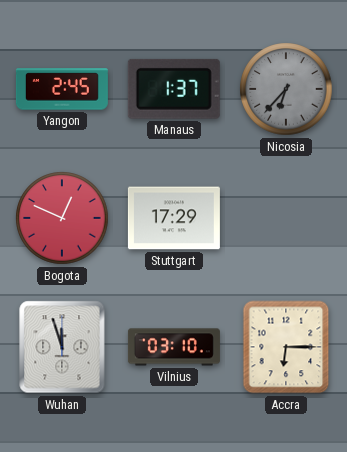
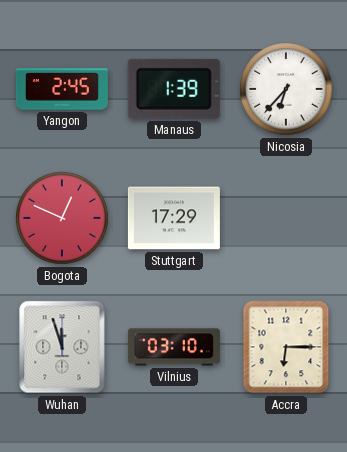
Manaus: 1:37 -> 1:39 (174, 89)
Nicosia dial: grey -> white (286, 89)
